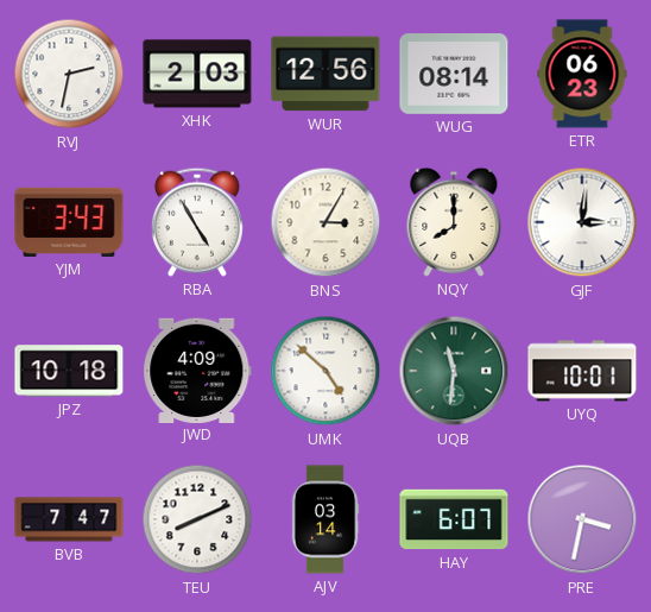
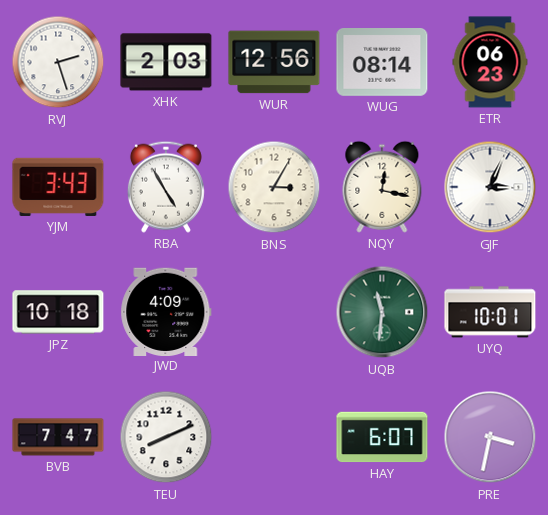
RVJ: 2:32 -> 2:27 (58, 62)
NQY: 8:00 -> 12:17 (382, 187)
GJF: 3:01 -> 3:04 (490, 187)
UMK: 4:52 -> none (325, 371)
AJV: 03:14 -> none (325, 519)
